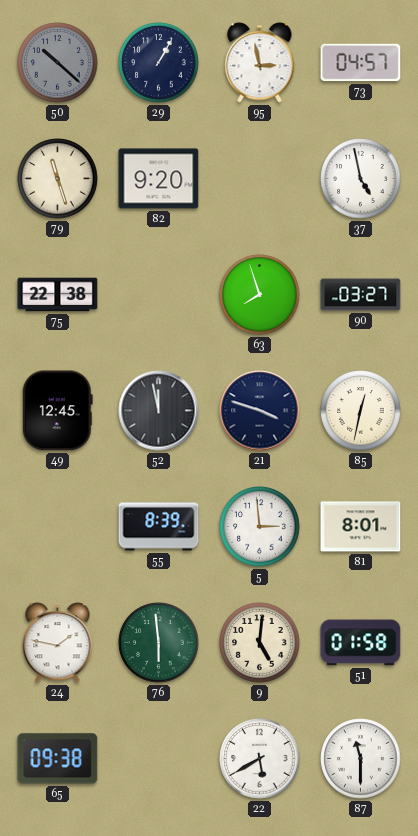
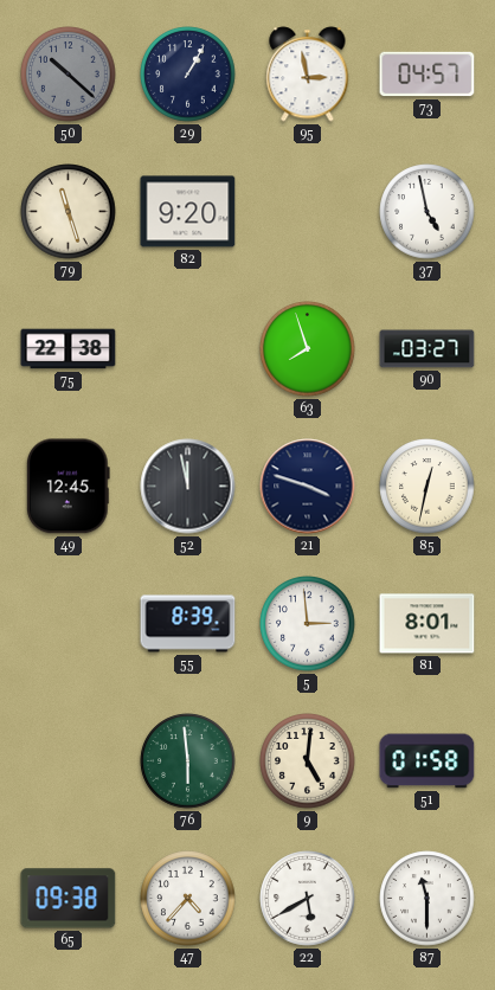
24: 1:47 -> none (58, 643)
47: none -> 4:37 (188, 899)
